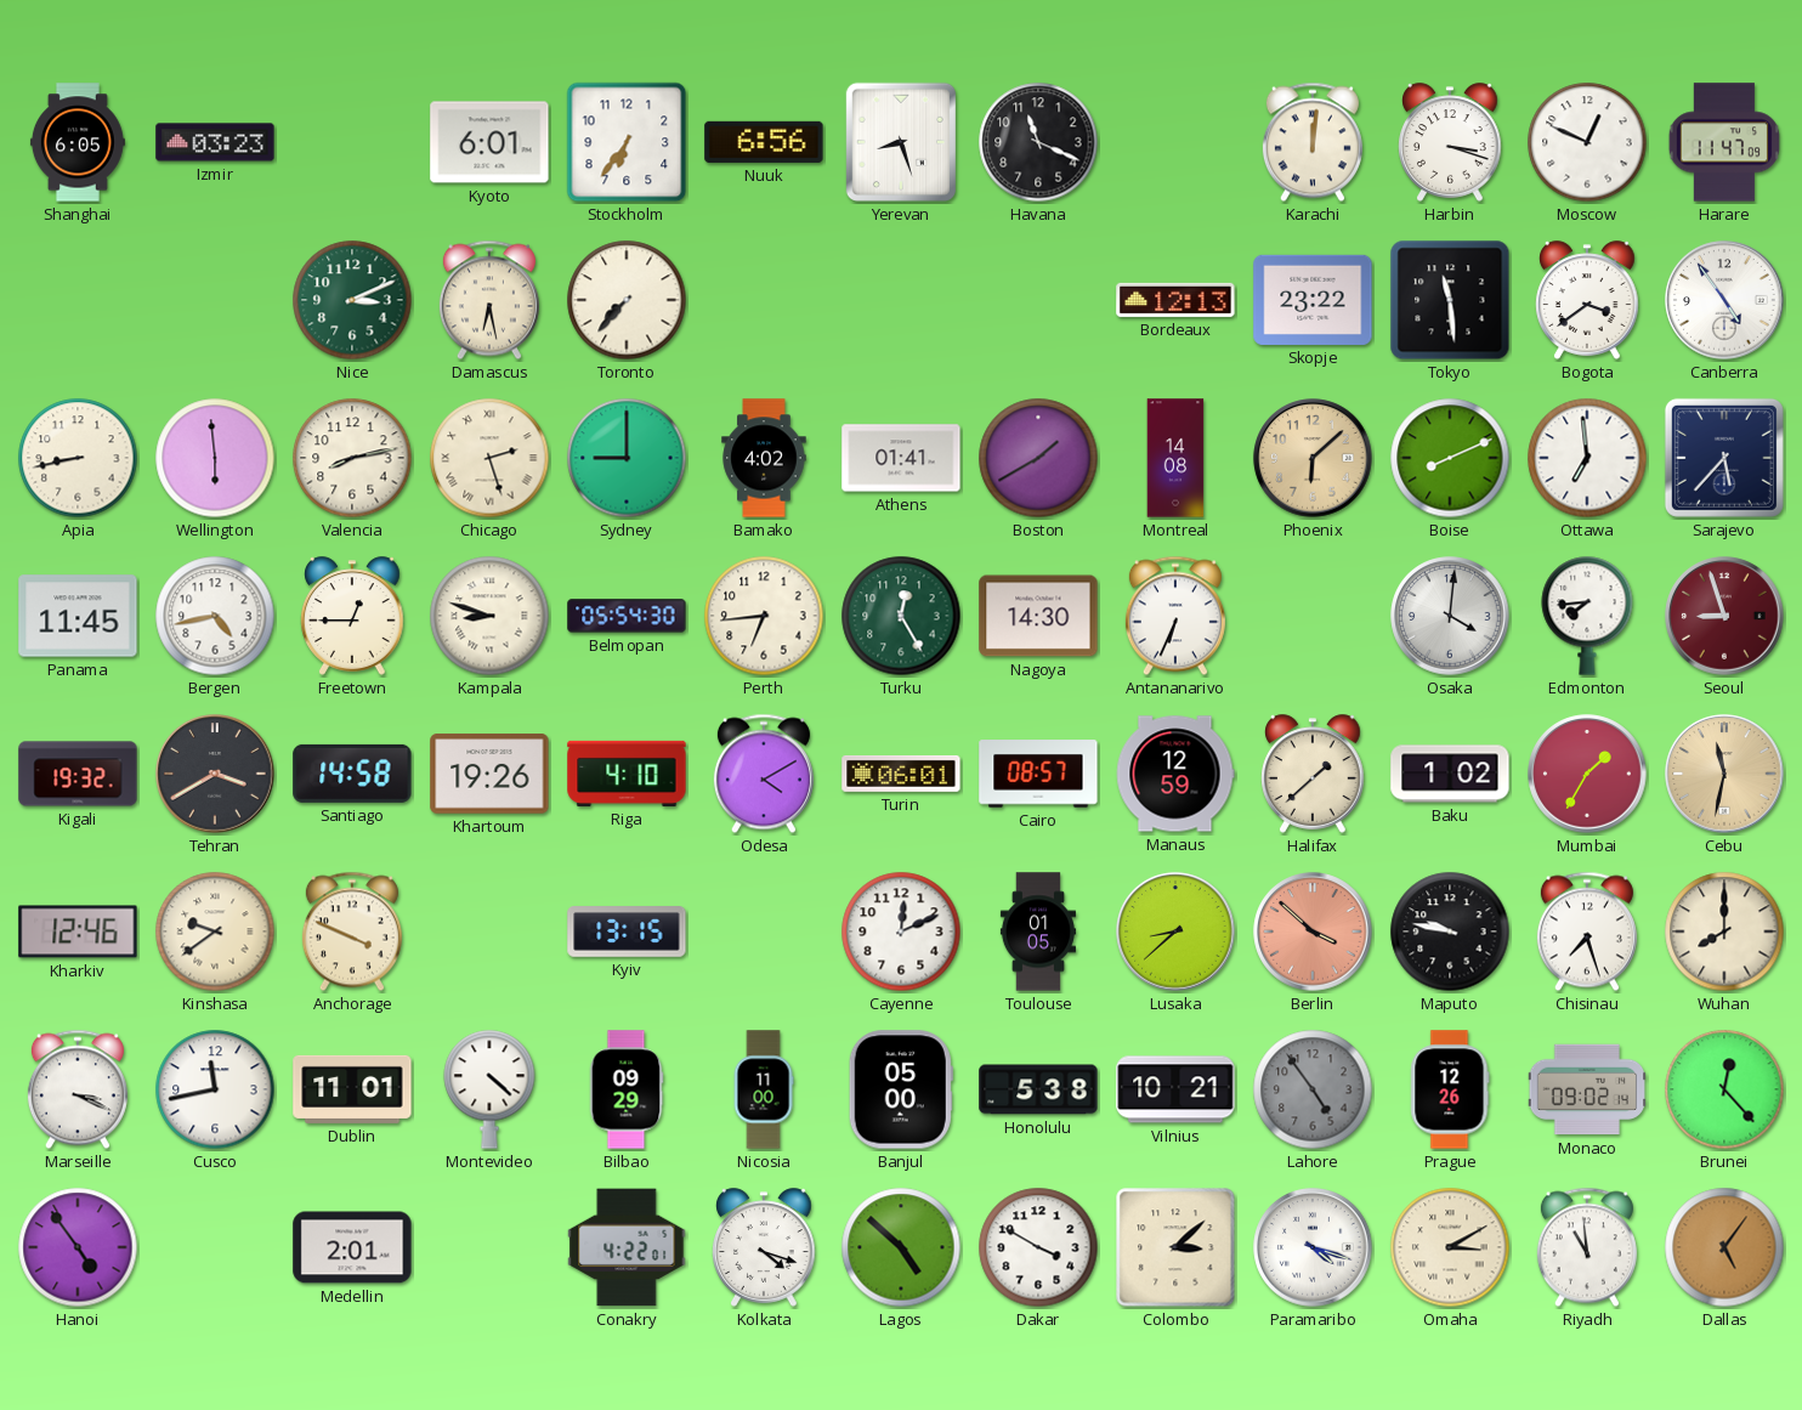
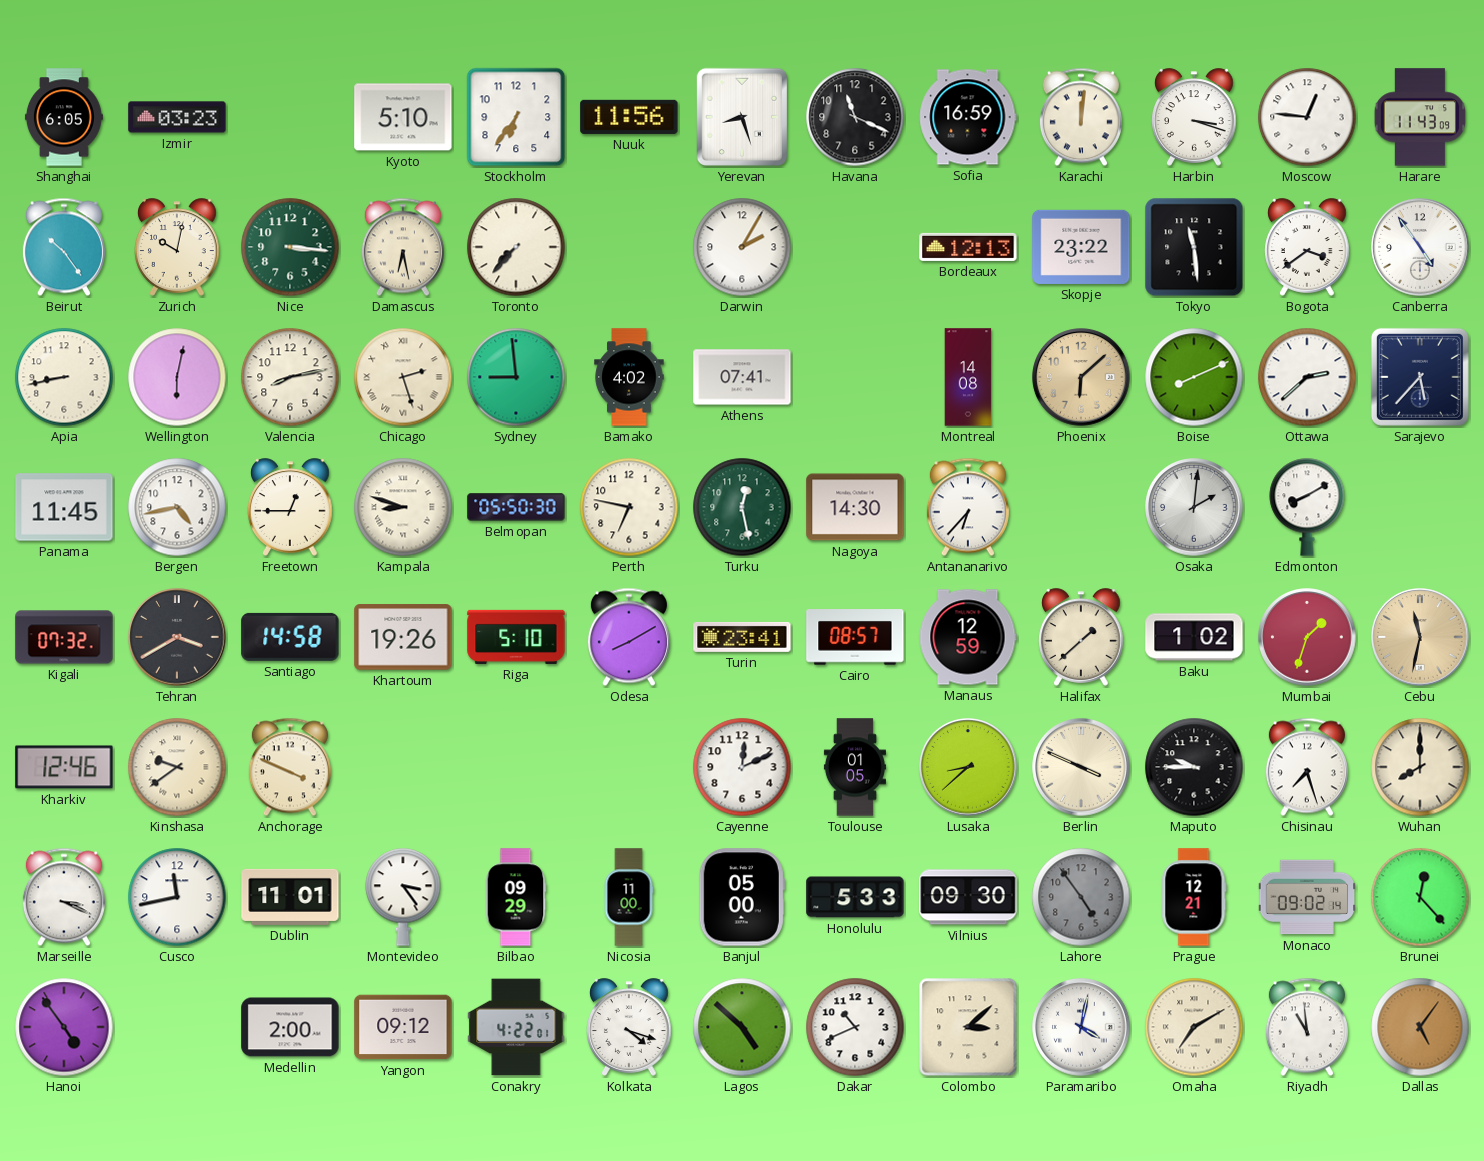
Kyoto: 6:01 -> 5:10 (403, 117)
Nuuk: 6:56 -> 11:56 (629, 117)
Sofia: none -> 16:59 (968, 117)
Moscow: 12:49 -> 12:46 (1307, 117)
Harare: 11:47 -> 11:43 (1419, 117)
Beirut: none -> 10:24 (64, 247)
Zurich: none -> 10:02 (177, 247)
Nice: 3:11 -> 3:16 (290, 247)
Darwin: none -> 2:05 (742, 247)
Wellington: 5:59 -> 6:02 (177, 377)
Sydney: 9:00 -> 8:59 (516, 377)
Athens: 01:41 -> 07:41 (742, 377)
Boston: 1:40 -> none (1038, 458)
Ottawa: 6:59 -> 2:38 (1307, 377)
Belmopan: 05:54 -> 05:50 (516, 507)
Perth: 6:44 -> 6:47 (629, 507)
Turku: 12:25 -> 12:28 (742, 507)
Antananarivo: 6:34 -> 6:37 (968, 507)
Osaka: 4:01 -> 2:01 (1194, 507)
Edmonton: 7:44 -> 8:10 (1307, 507)
Seoul: 8:57 -> none (1724, 616)
Kigali: 19:32 -> 07:32 (64, 637)
Riga: 4:10 -> 5:10 (516, 637)
Odesa: 4:10 -> 8:10 (629, 637)
Turin: 06:01 -> 23:41 (742, 637)
Mumbai: 1:35 -> 1:33 (1307, 637)
Kyiv: 13:15 -> none (627, 931)
Berlin: 3:52 -> 3:49 (1081, 767)
Berlin dial: salmon -> cream (1081, 767)
Maputo: 9:47 -> 9:45 (1194, 767)
Montevideo: 4:22 -> 3:24 (403, 897)
Honolulu: 5:38 -> 5:33 (855, 897)
Vilnius: 10:21 -> 09:30 (968, 897)
Prague: 12:26 -> 12:21 (1194, 897)
Medellin: 2:01 -> 2:00 (290, 1027)
Yangon: none -> 09:12 (403, 1027)
Dakar: 3:50 -> 10:41 (855, 1027)
Paramaribo: 4:18 -> 4:02 (1081, 1027)
Omaha: 3:10 -> 7:10 (1194, 1027)
